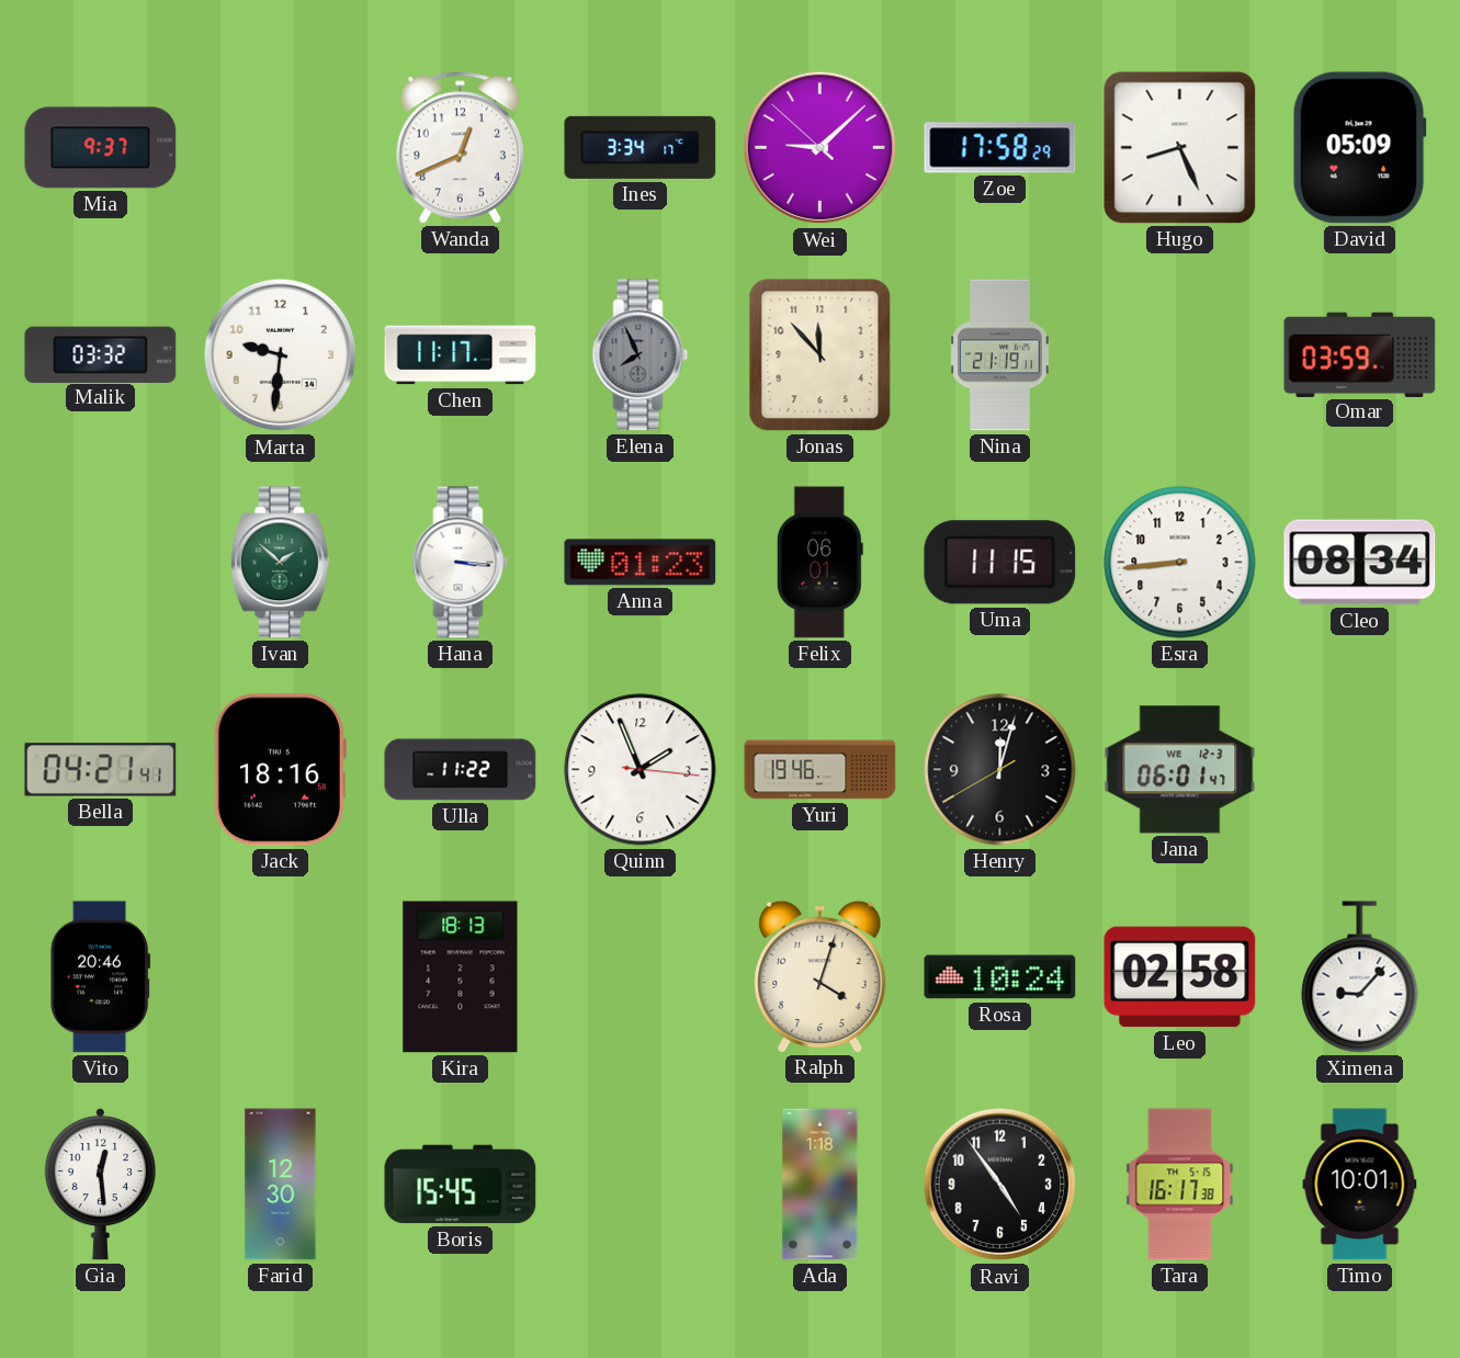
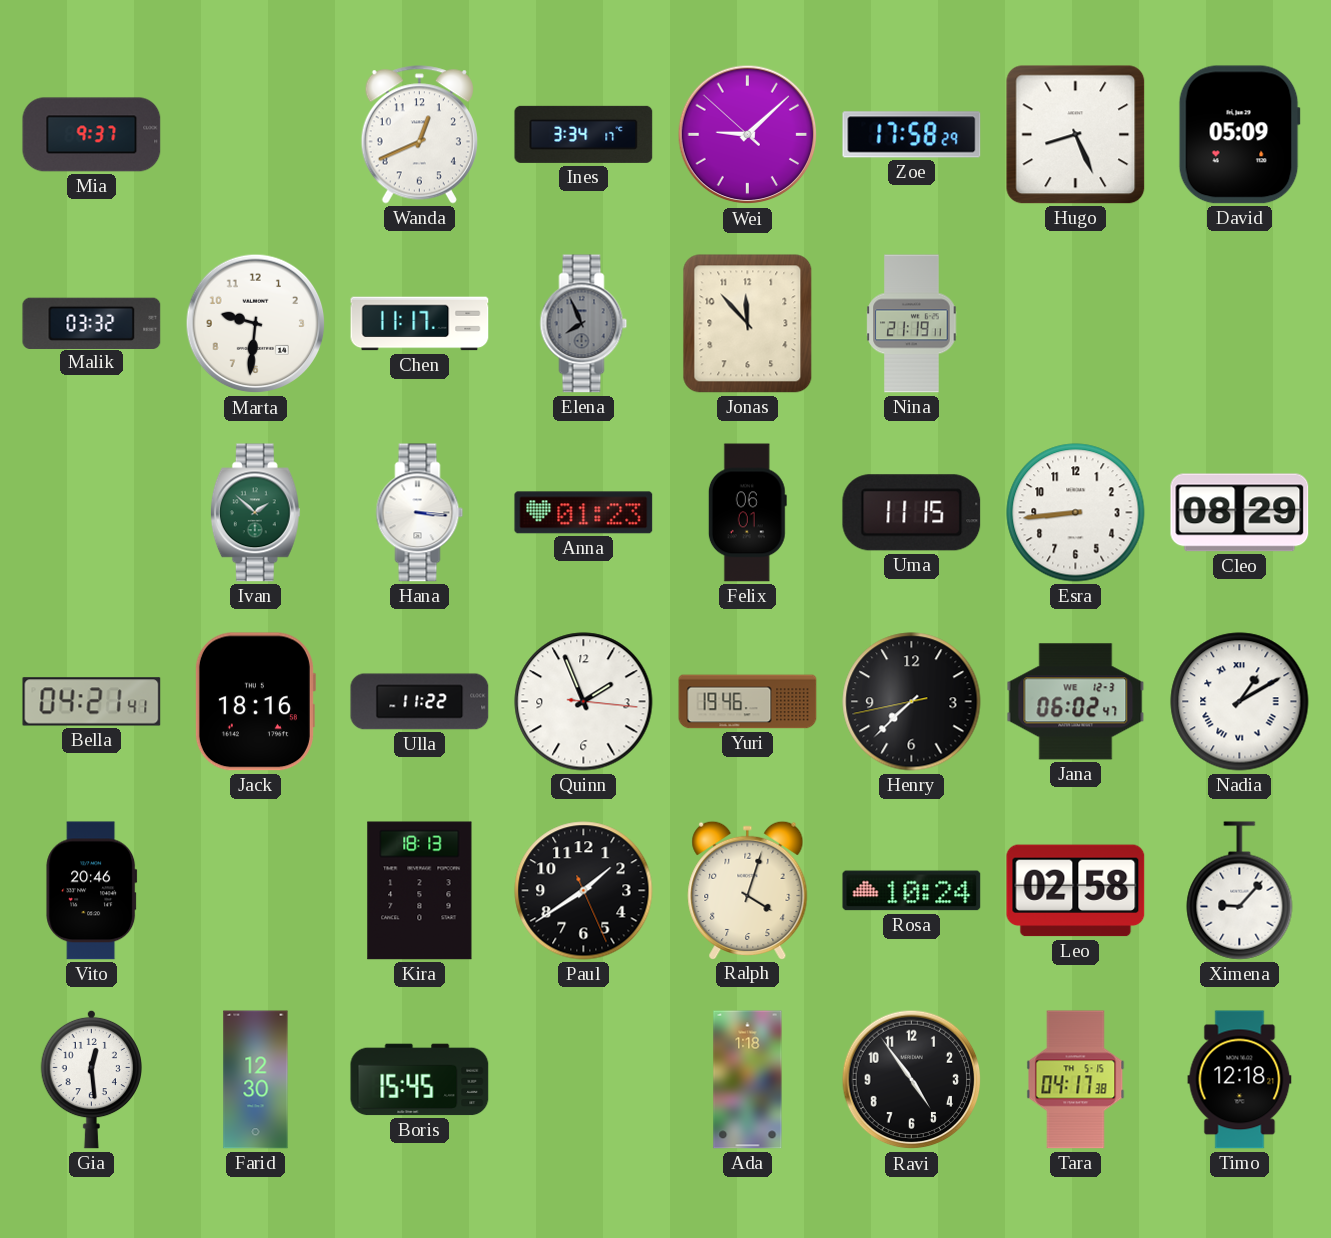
Omar: 03:59 -> none (1360, 354)
Cleo: 08:34 -> 08:29 (1240, 513)
Henry: 12:02 -> 7:37 (912, 702)
Jana: 06:01 -> 06:02 (1076, 702)
Nadia: none -> 1:10 (1240, 702)
Paul: none -> 1:39 (584, 891)
Tara: 16:17 -> 04:17 (1076, 1080)
Timo: 10:01 -> 12:18 (1240, 1080)
